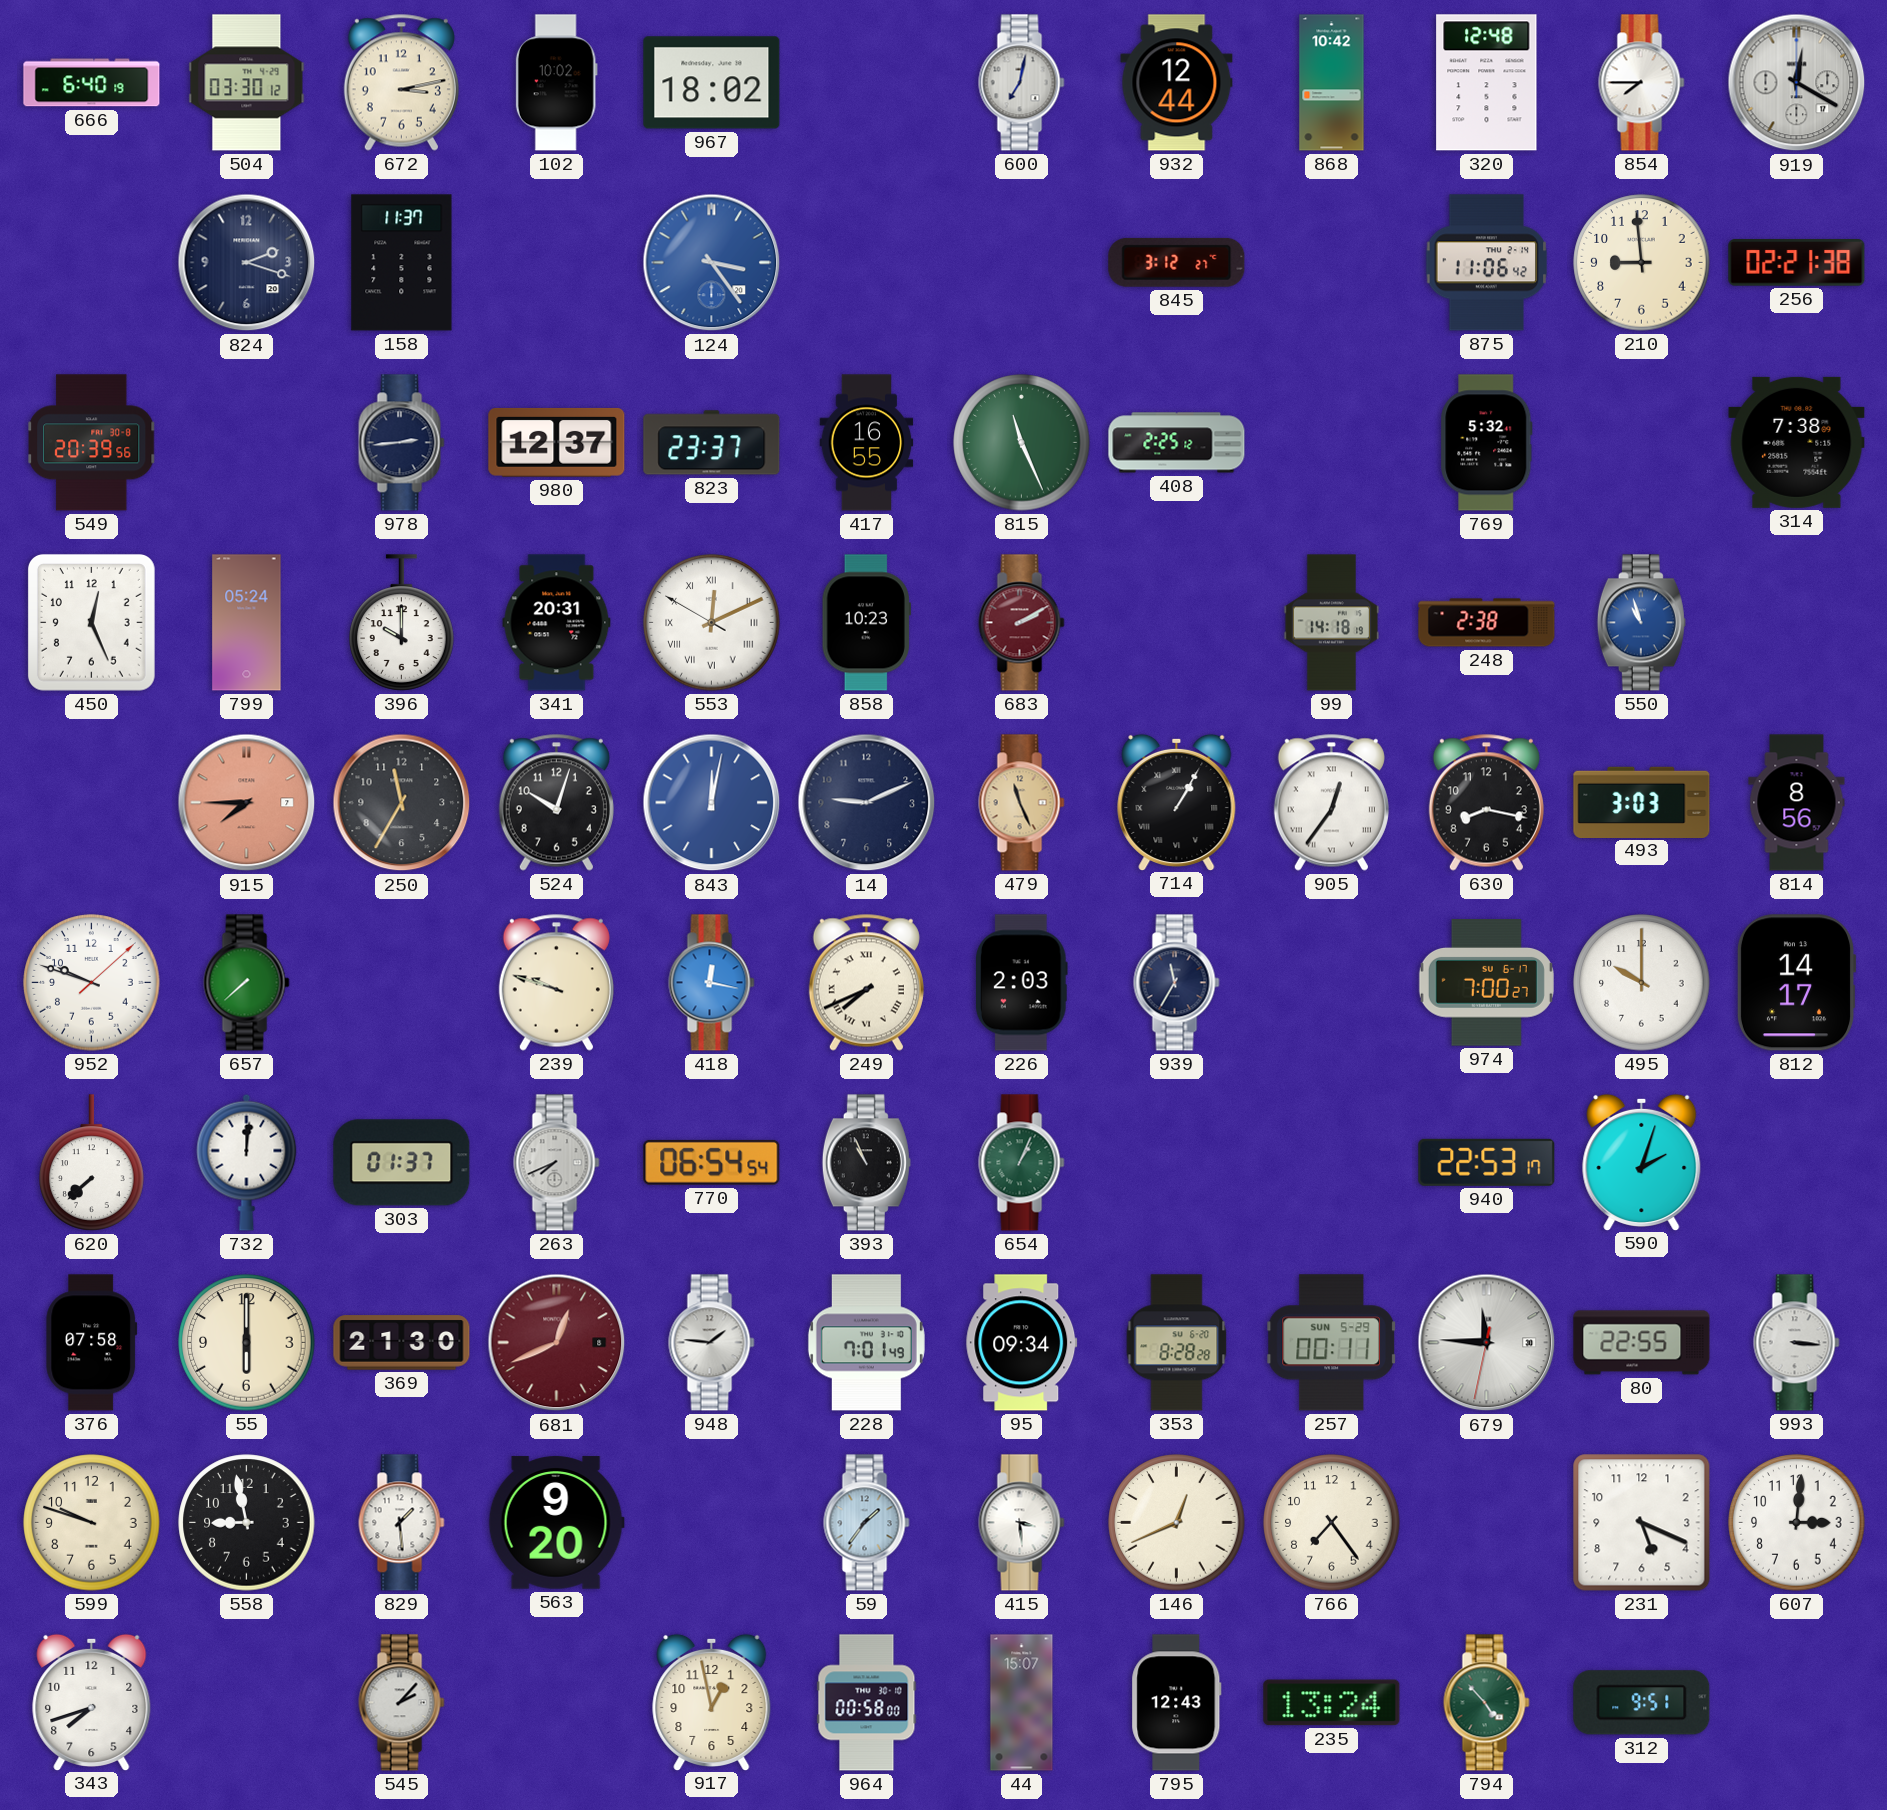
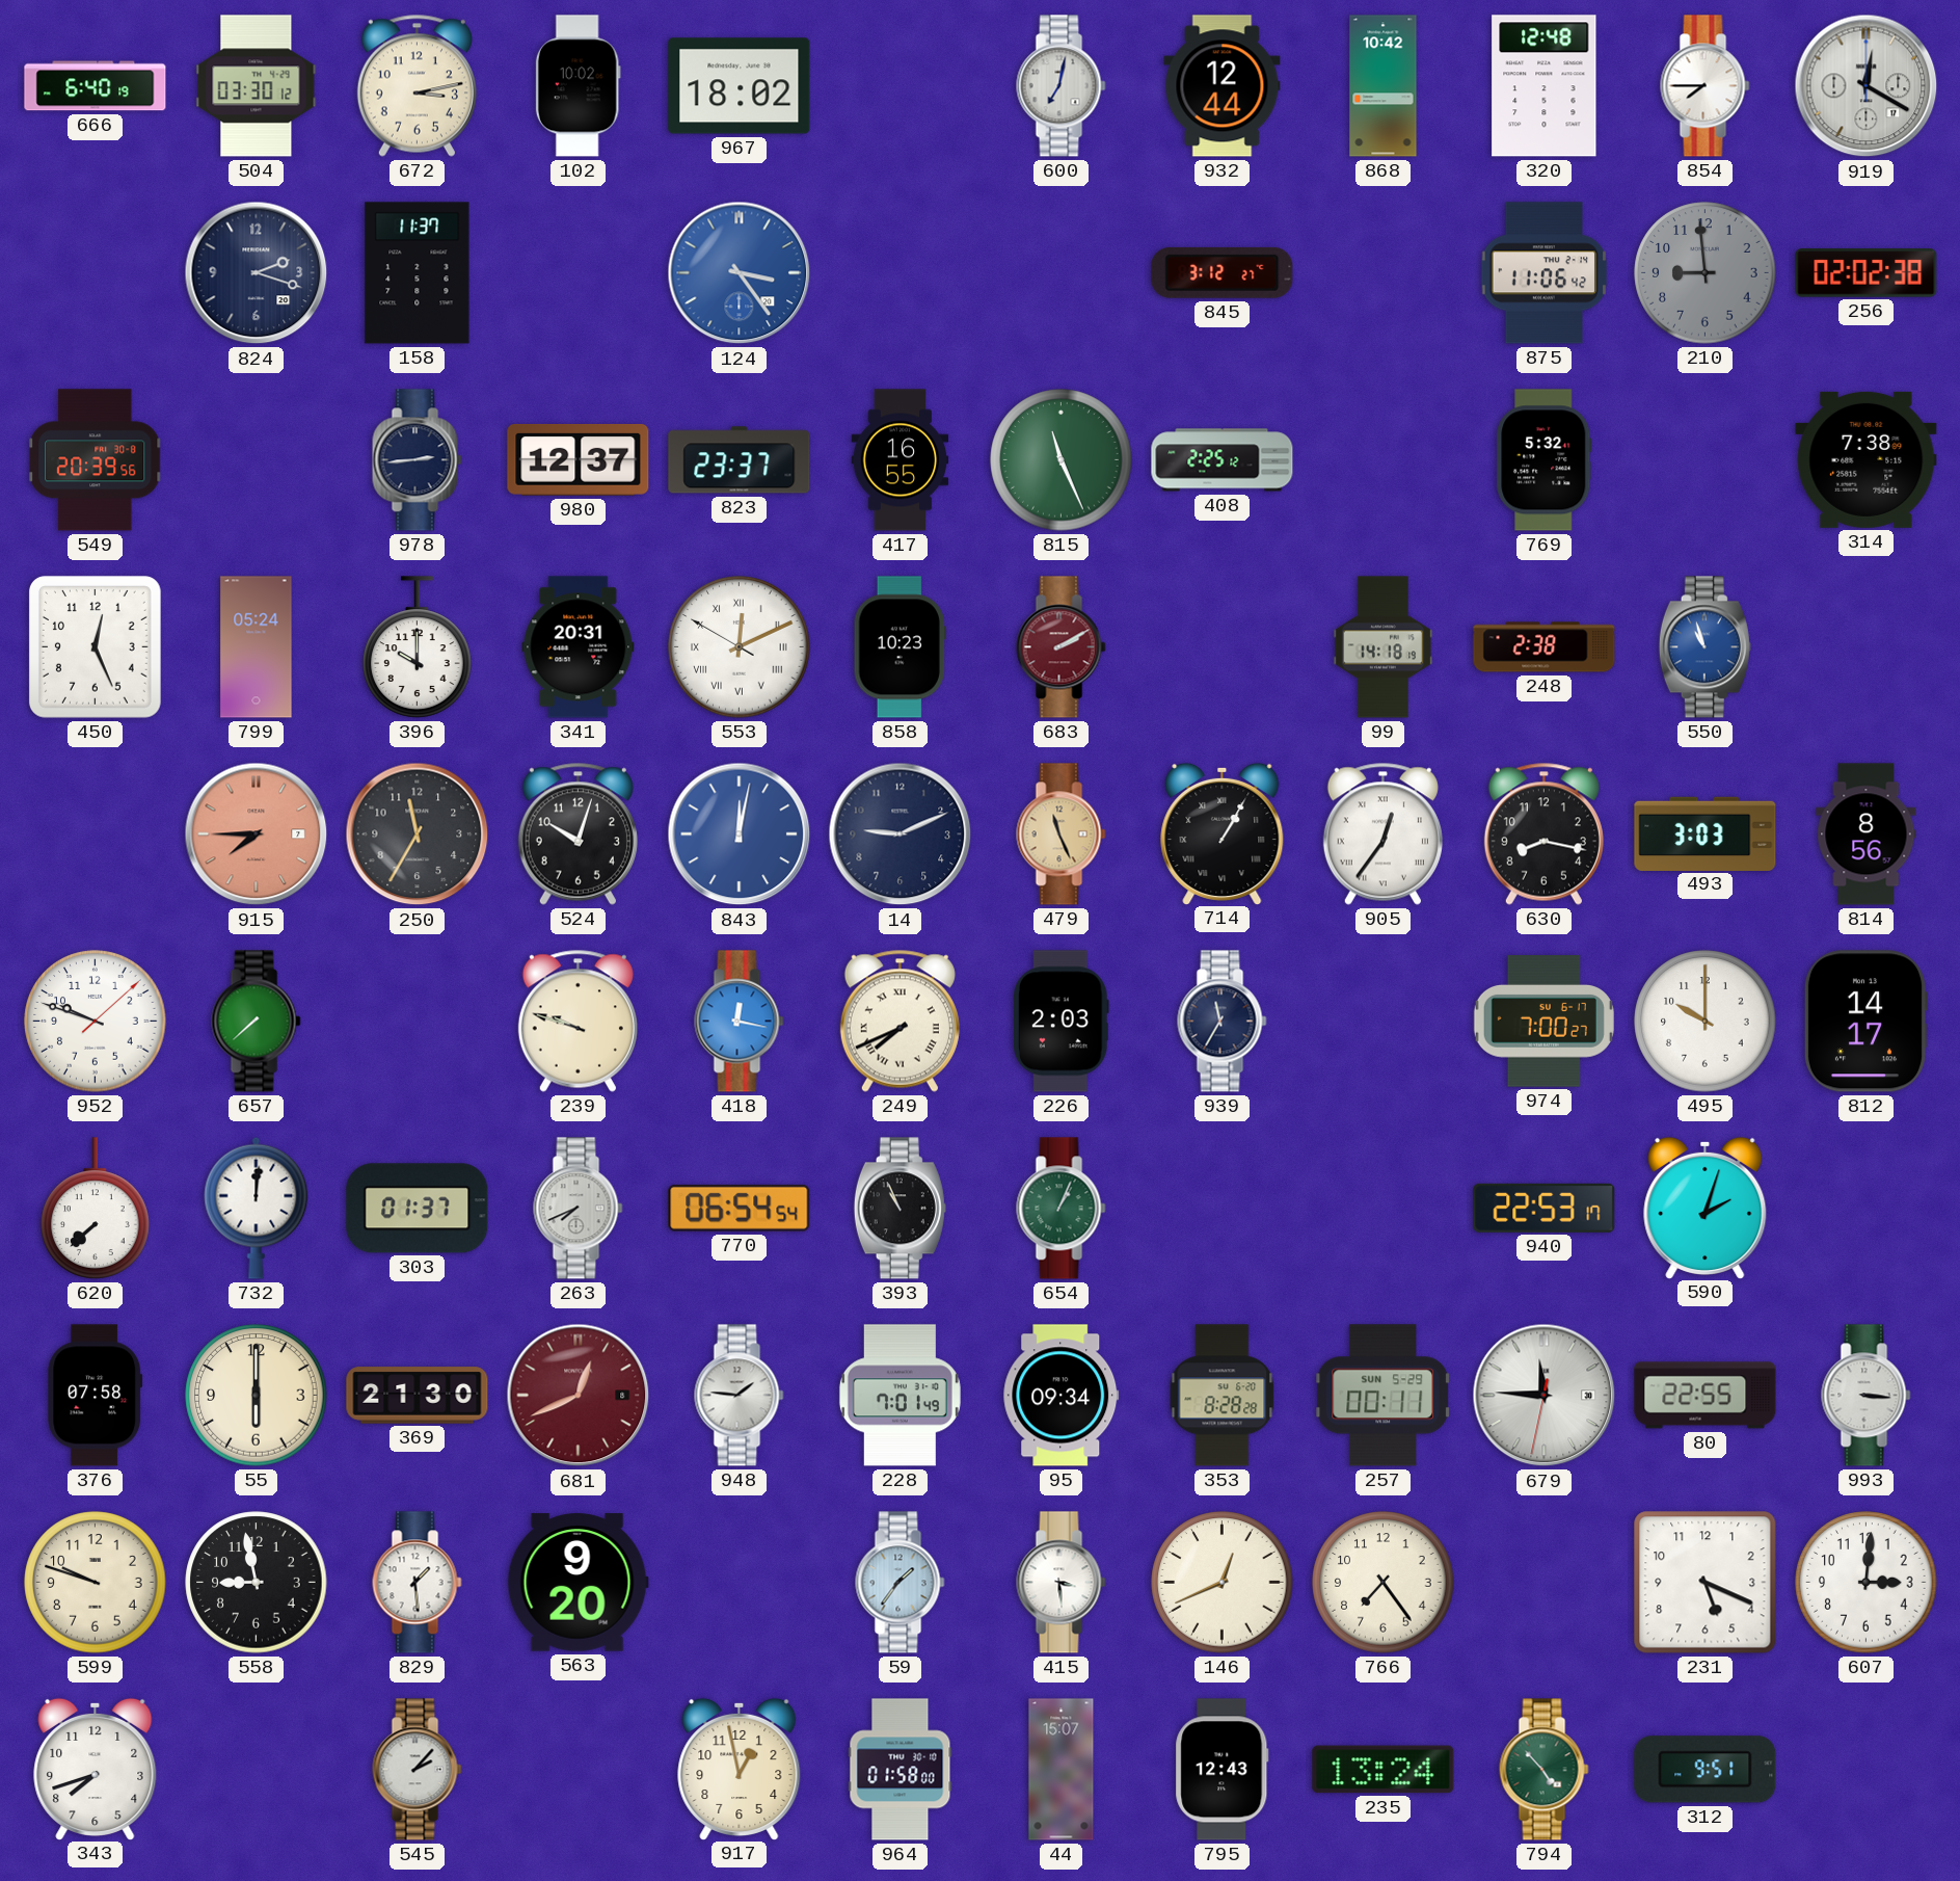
210 dial: cream -> grey (1706, 273)
256: 02:21 -> 02:02 (1867, 273)
964: 00:58 -> 01:58 (901, 1770)
